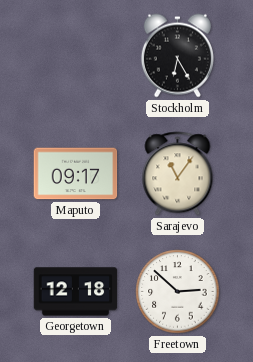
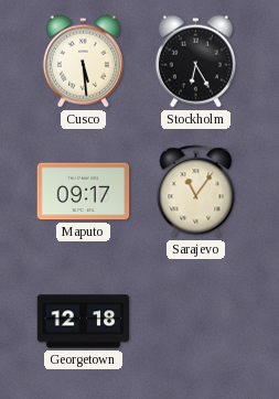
Cusco: none -> 5:29 (83, 62)
Freetown: 2:52 -> none (178, 292)
